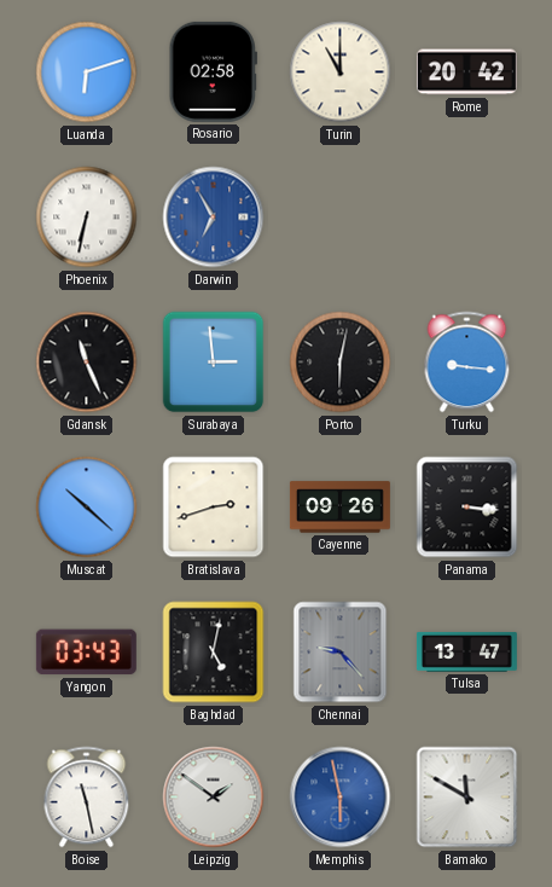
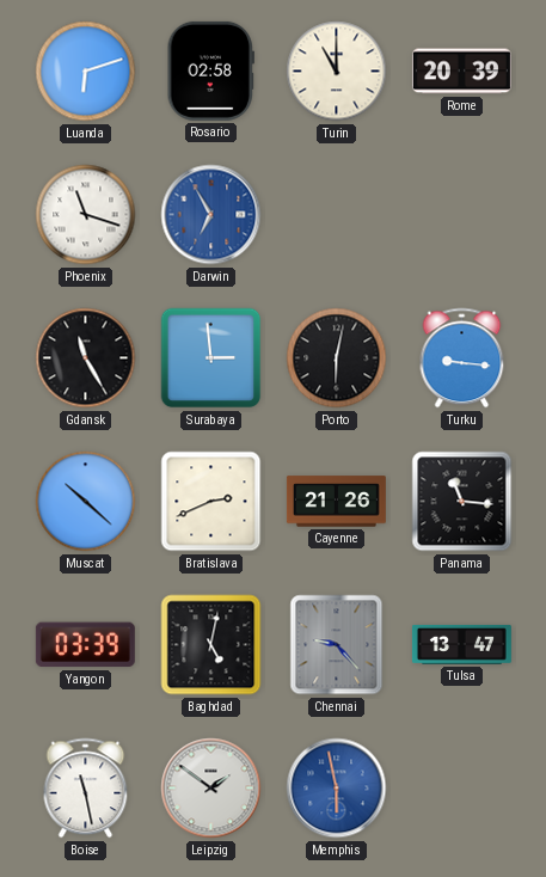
Rome: 20:42 -> 20:39 (461, 72)
Phoenix: 6:32 -> 11:18 (86, 215)
Gdansk: 11:26 -> 11:25 (86, 358)
Bratislava: 2:42 -> 2:41 (211, 502)
Cayenne: 09:26 -> 21:26 (336, 502)
Panama: 3:16 -> 11:16 (462, 502)
Yangon: 03:43 -> 03:39 (85, 645)
Bamako: 11:50 -> none (467, 798)
